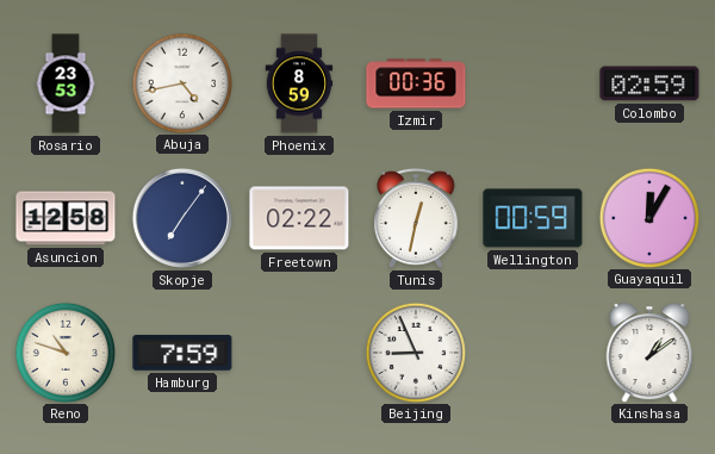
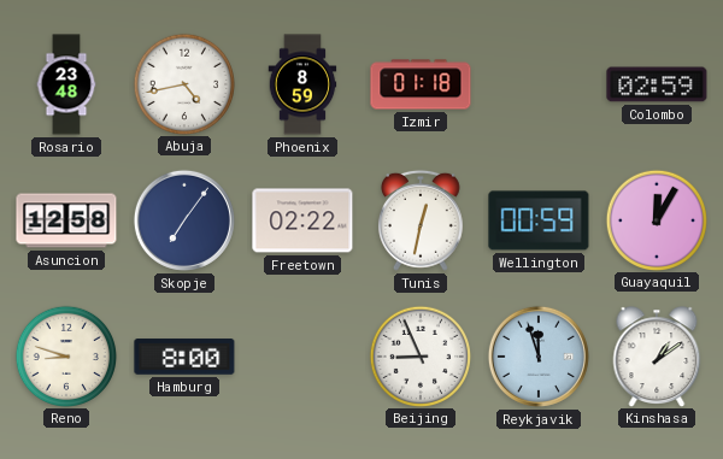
Rosario: 23:53 -> 23:48 (66, 84)
Izmir: 00:36 -> 01:18 (421, 84)
Reno: 10:48 -> 8:48 (65, 355)
Hamburg: 7:59 -> 8:00 (184, 357)
Reykjavik: none -> 11:57 (539, 357)
